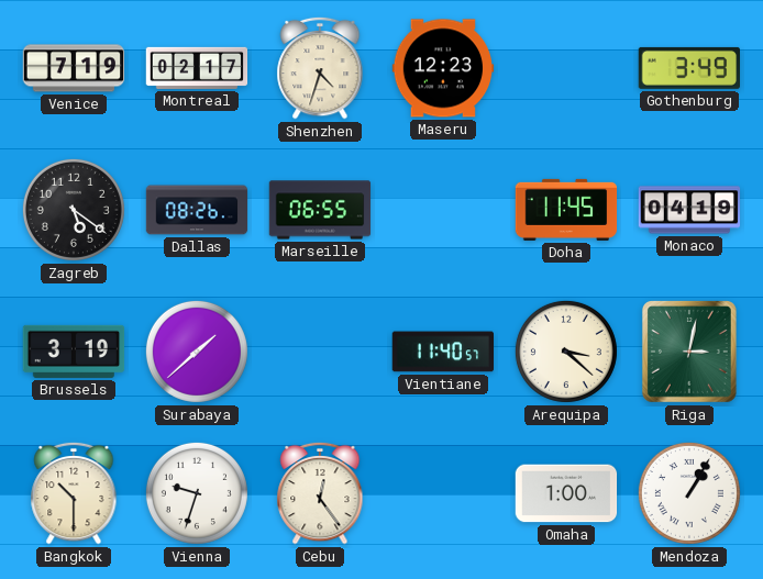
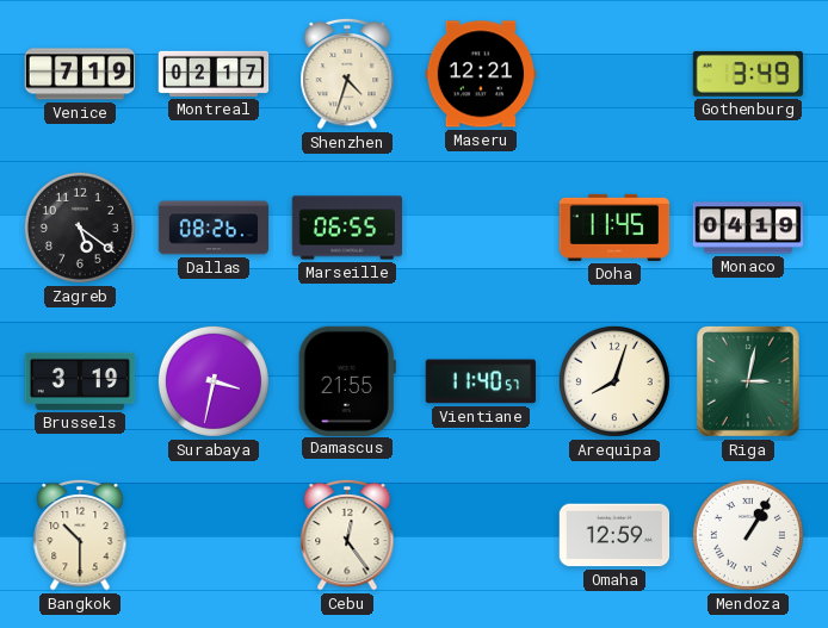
Maseru: 12:23 -> 12:21 (481, 74)
Surabaya: 1:38 -> 3:32 (214, 381)
Damascus: none -> 21:55 (347, 380)
Arequipa: 3:22 -> 8:03 (614, 381)
Vienna: 9:33 -> none (197, 493)
Omaha: 1:00 -> 12:59 (614, 535)
